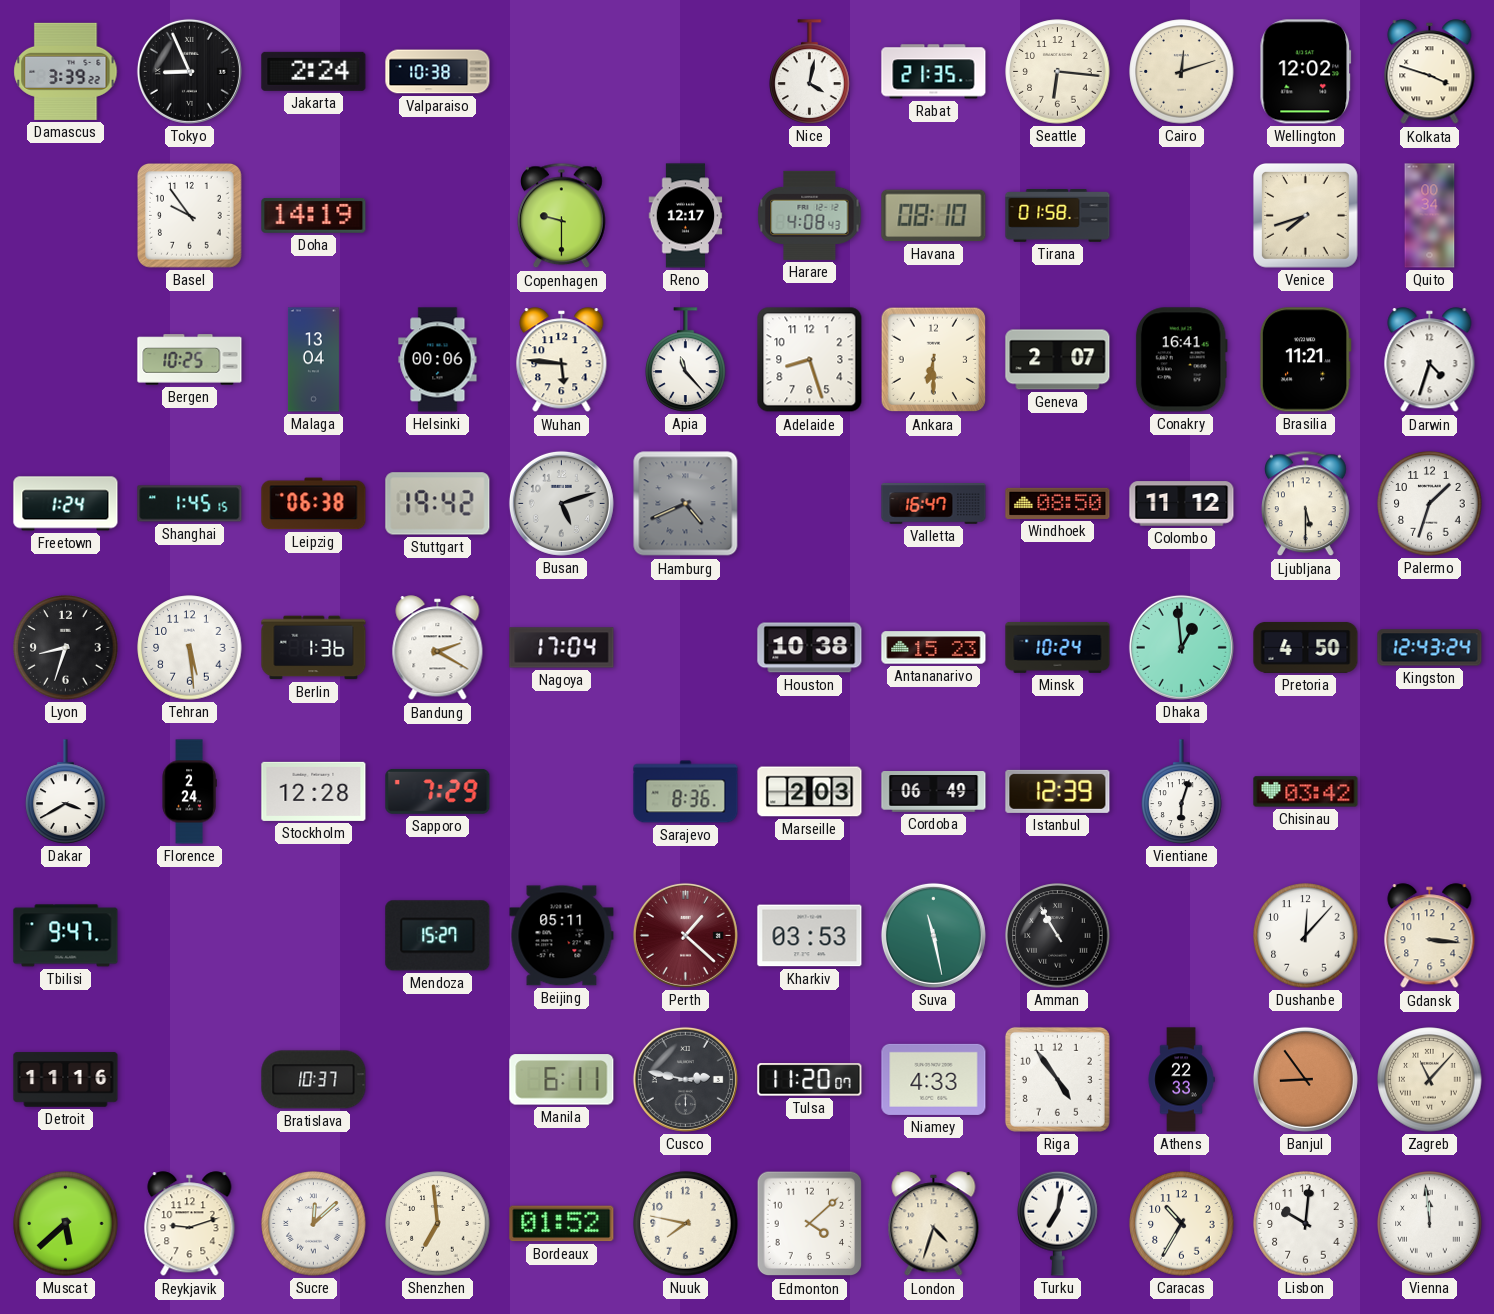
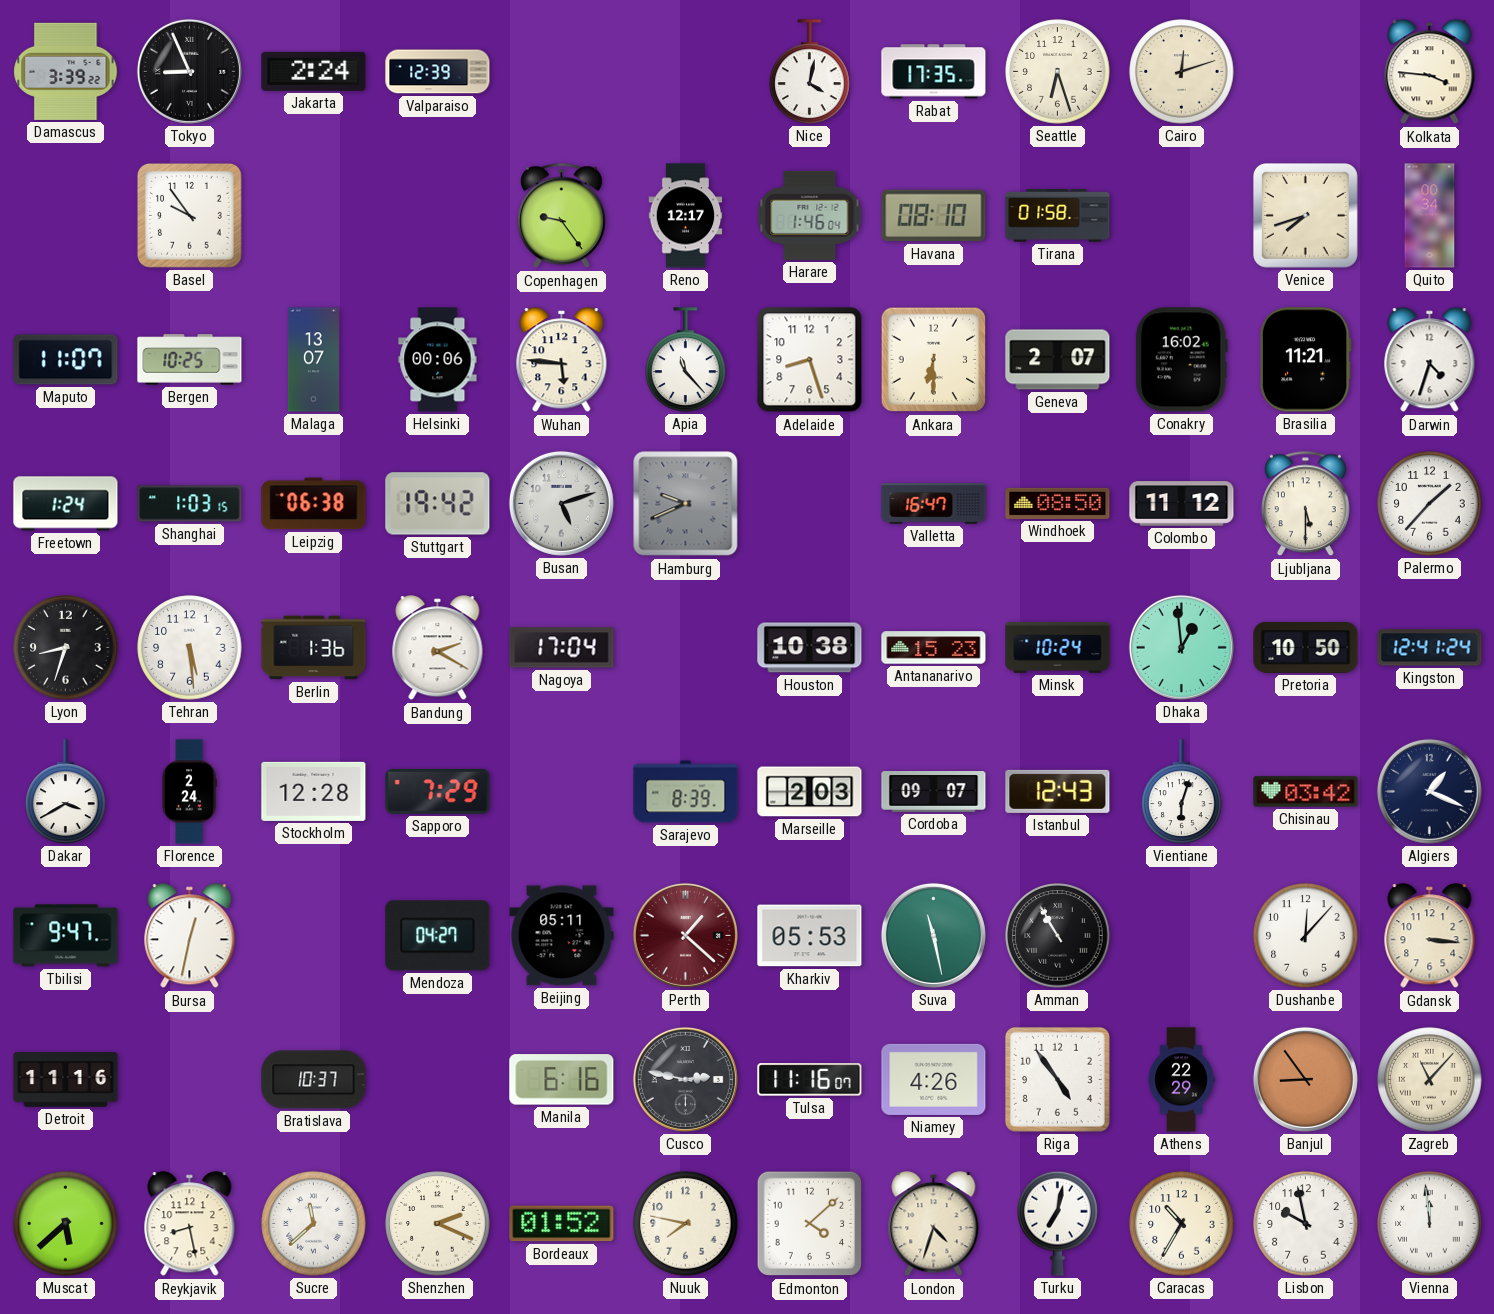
Valparaiso: 10:38 -> 12:39 (438, 72)
Rabat: 21:35 -> 17:35 (934, 72)
Seattle: 6:16 -> 6:27 (1058, 72)
Wellington: 12:02 -> none (1306, 72)
Kolkata: 3:48 -> 3:46 (1430, 72)
Doha: 14:19 -> none (314, 216)
Copenhagen: 9:30 -> 9:24 (562, 216)
Harare: 4:08 -> 1:46 (810, 215)
Maputo: none -> 11:07 (66, 360)
Malaga: 13:04 -> 13:07 (313, 360)
Conakry: 16:41 -> 16:02 (1181, 360)
Shanghai: 1:45 -> 1:03 (190, 504)
Hamburg: 4:41 -> 9:41 (686, 504)
Palermo: 1:33 -> 1:37 (1430, 504)
Pretoria: 4:50 -> 10:50 (1306, 647)
Kingston: 12:43 -> 12:41 (1430, 648)
Sarajevo: 8:36 -> 8:39 (686, 792)
Cordoba: 06:49 -> 09:07 (934, 792)
Istanbul: 12:39 -> 12:43 (1058, 791)
Algiers: none -> 1:19 (1429, 791)
Bursa: none -> 12:32 (190, 936)
Mendoza: 15:27 -> 04:27 (438, 936)
Kharkiv: 03:53 -> 05:53 (810, 936)
Manila: 6:11 -> 6:16 (562, 1080)
Tulsa: 11:20 -> 11:16 (810, 1080)
Niamey: 4:33 -> 4:26 (934, 1079)
Athens: 22:33 -> 22:29 (1181, 1080)
Reykjavik: 9:12 -> 8:28 (190, 1224)
Sucre: 12:08 -> 11:38 (314, 1224)
Shenzhen: 6:59 -> 2:19 (438, 1224)
Lisbon: 10:01 -> 9:58 (1306, 1224)
